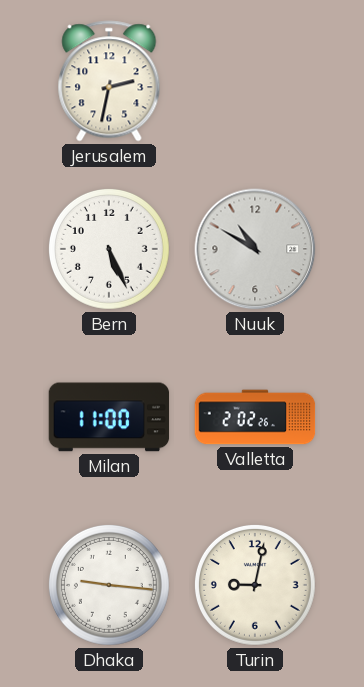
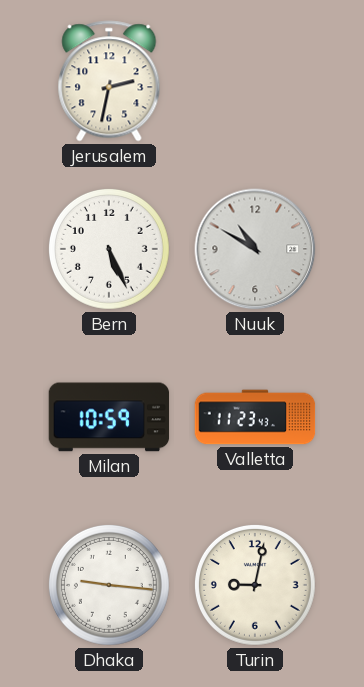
Milan: 11:00 -> 10:59 (109, 417)
Valletta: 2:02 -> 11:23 (255, 417)
